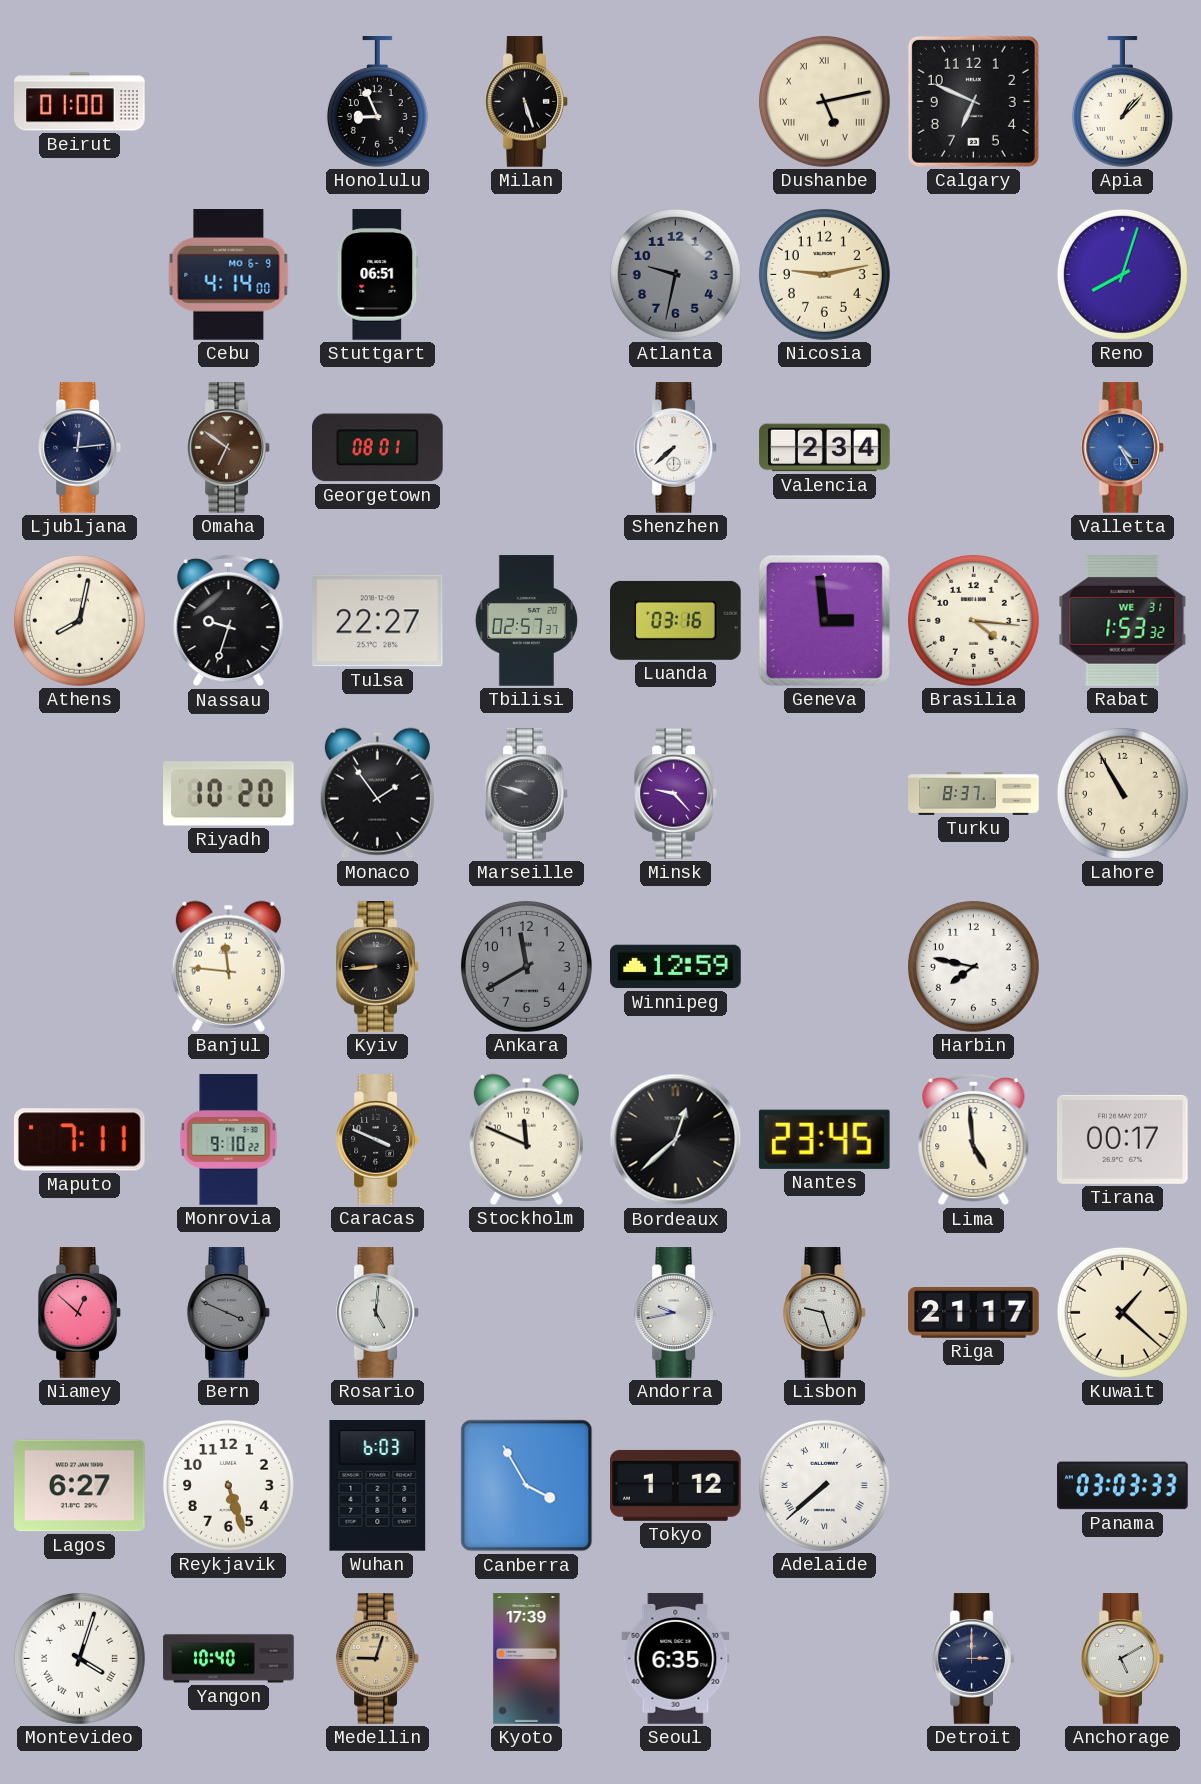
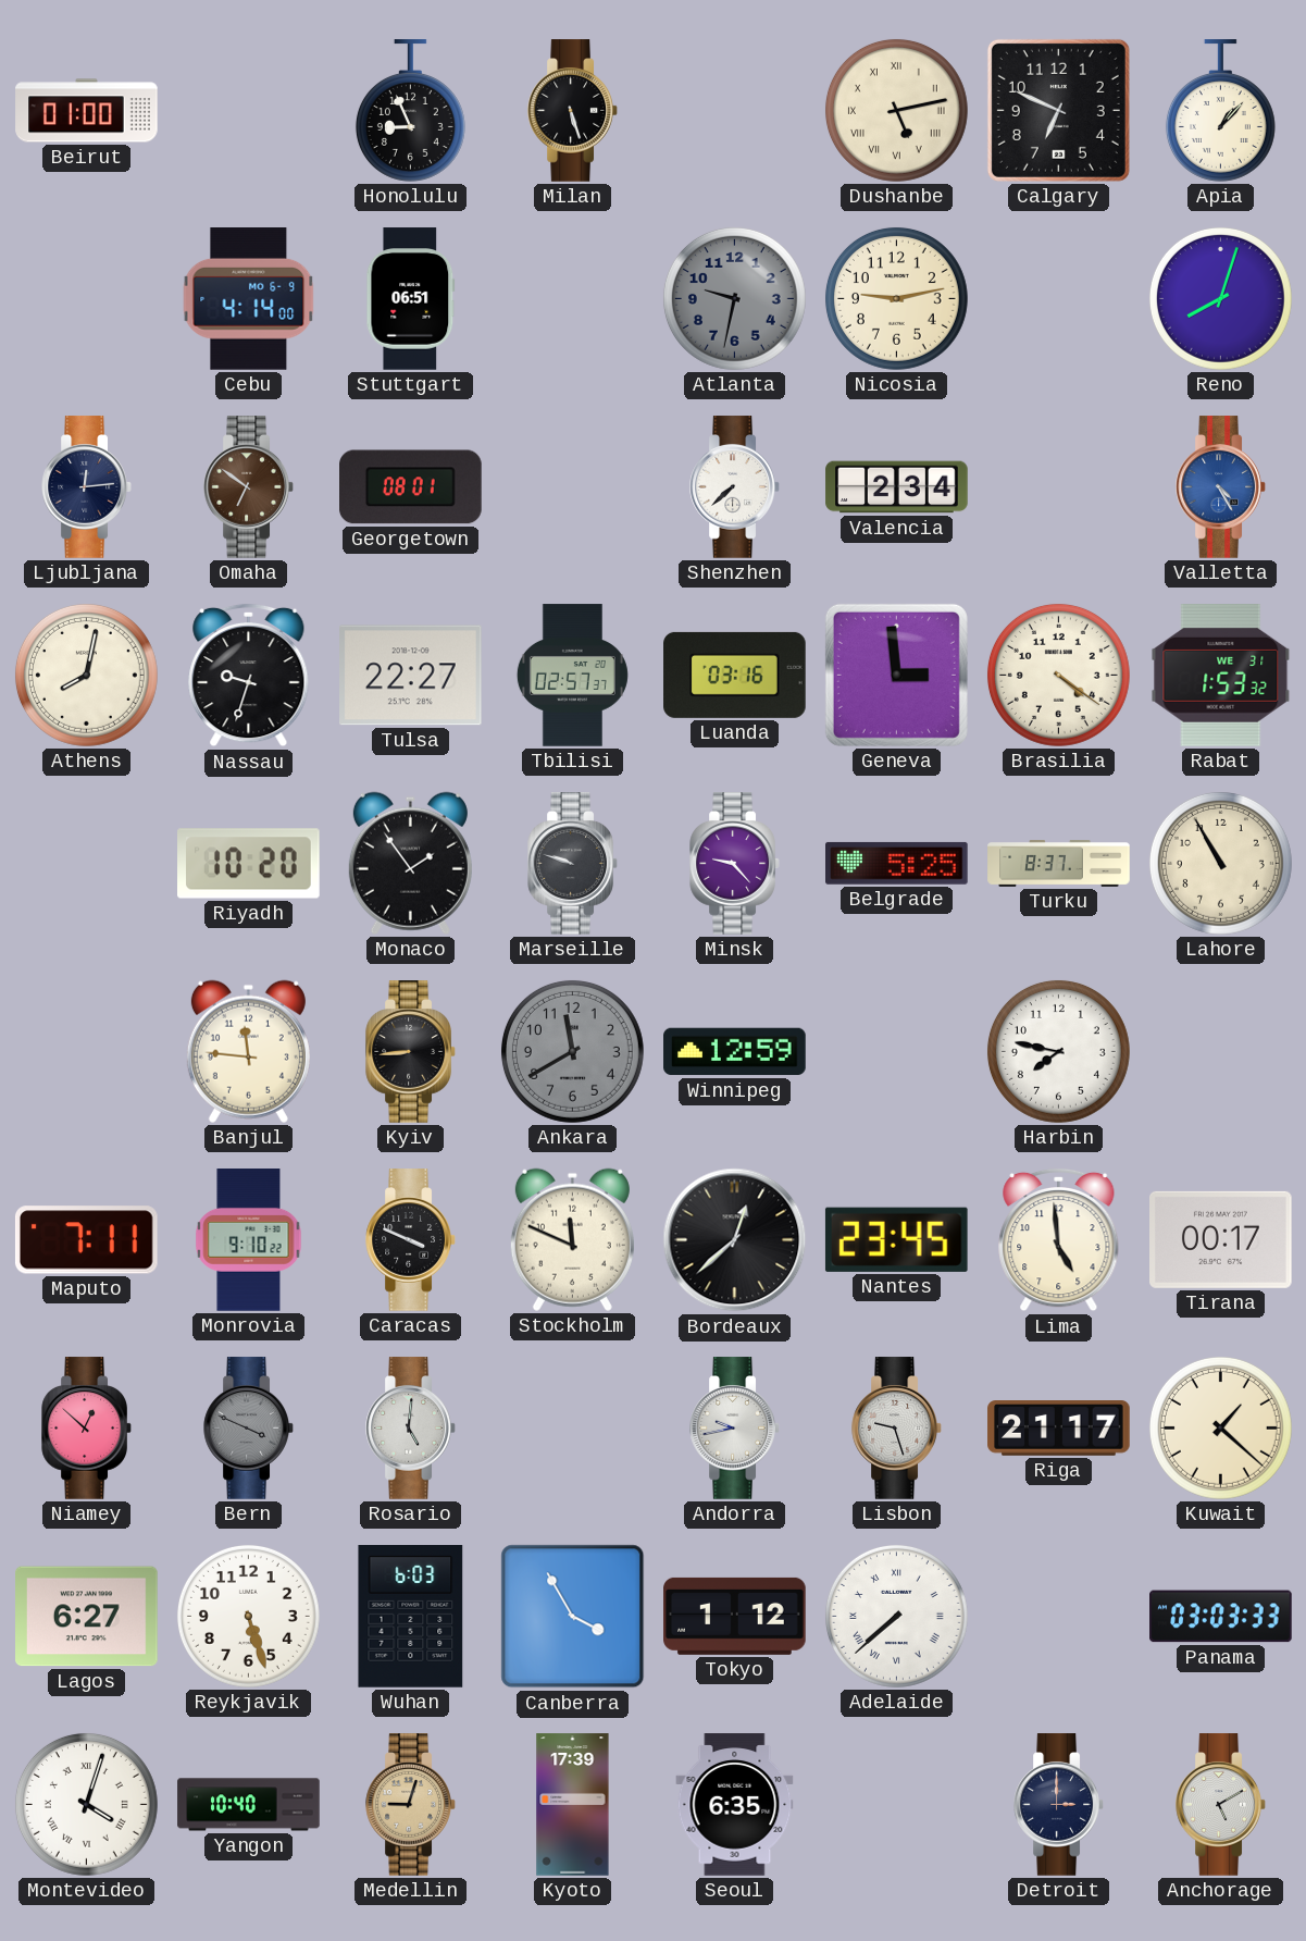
Brasilia: 4:16 -> 4:21 (1058, 675)
Belgrade: none -> 5:25 (897, 863)
